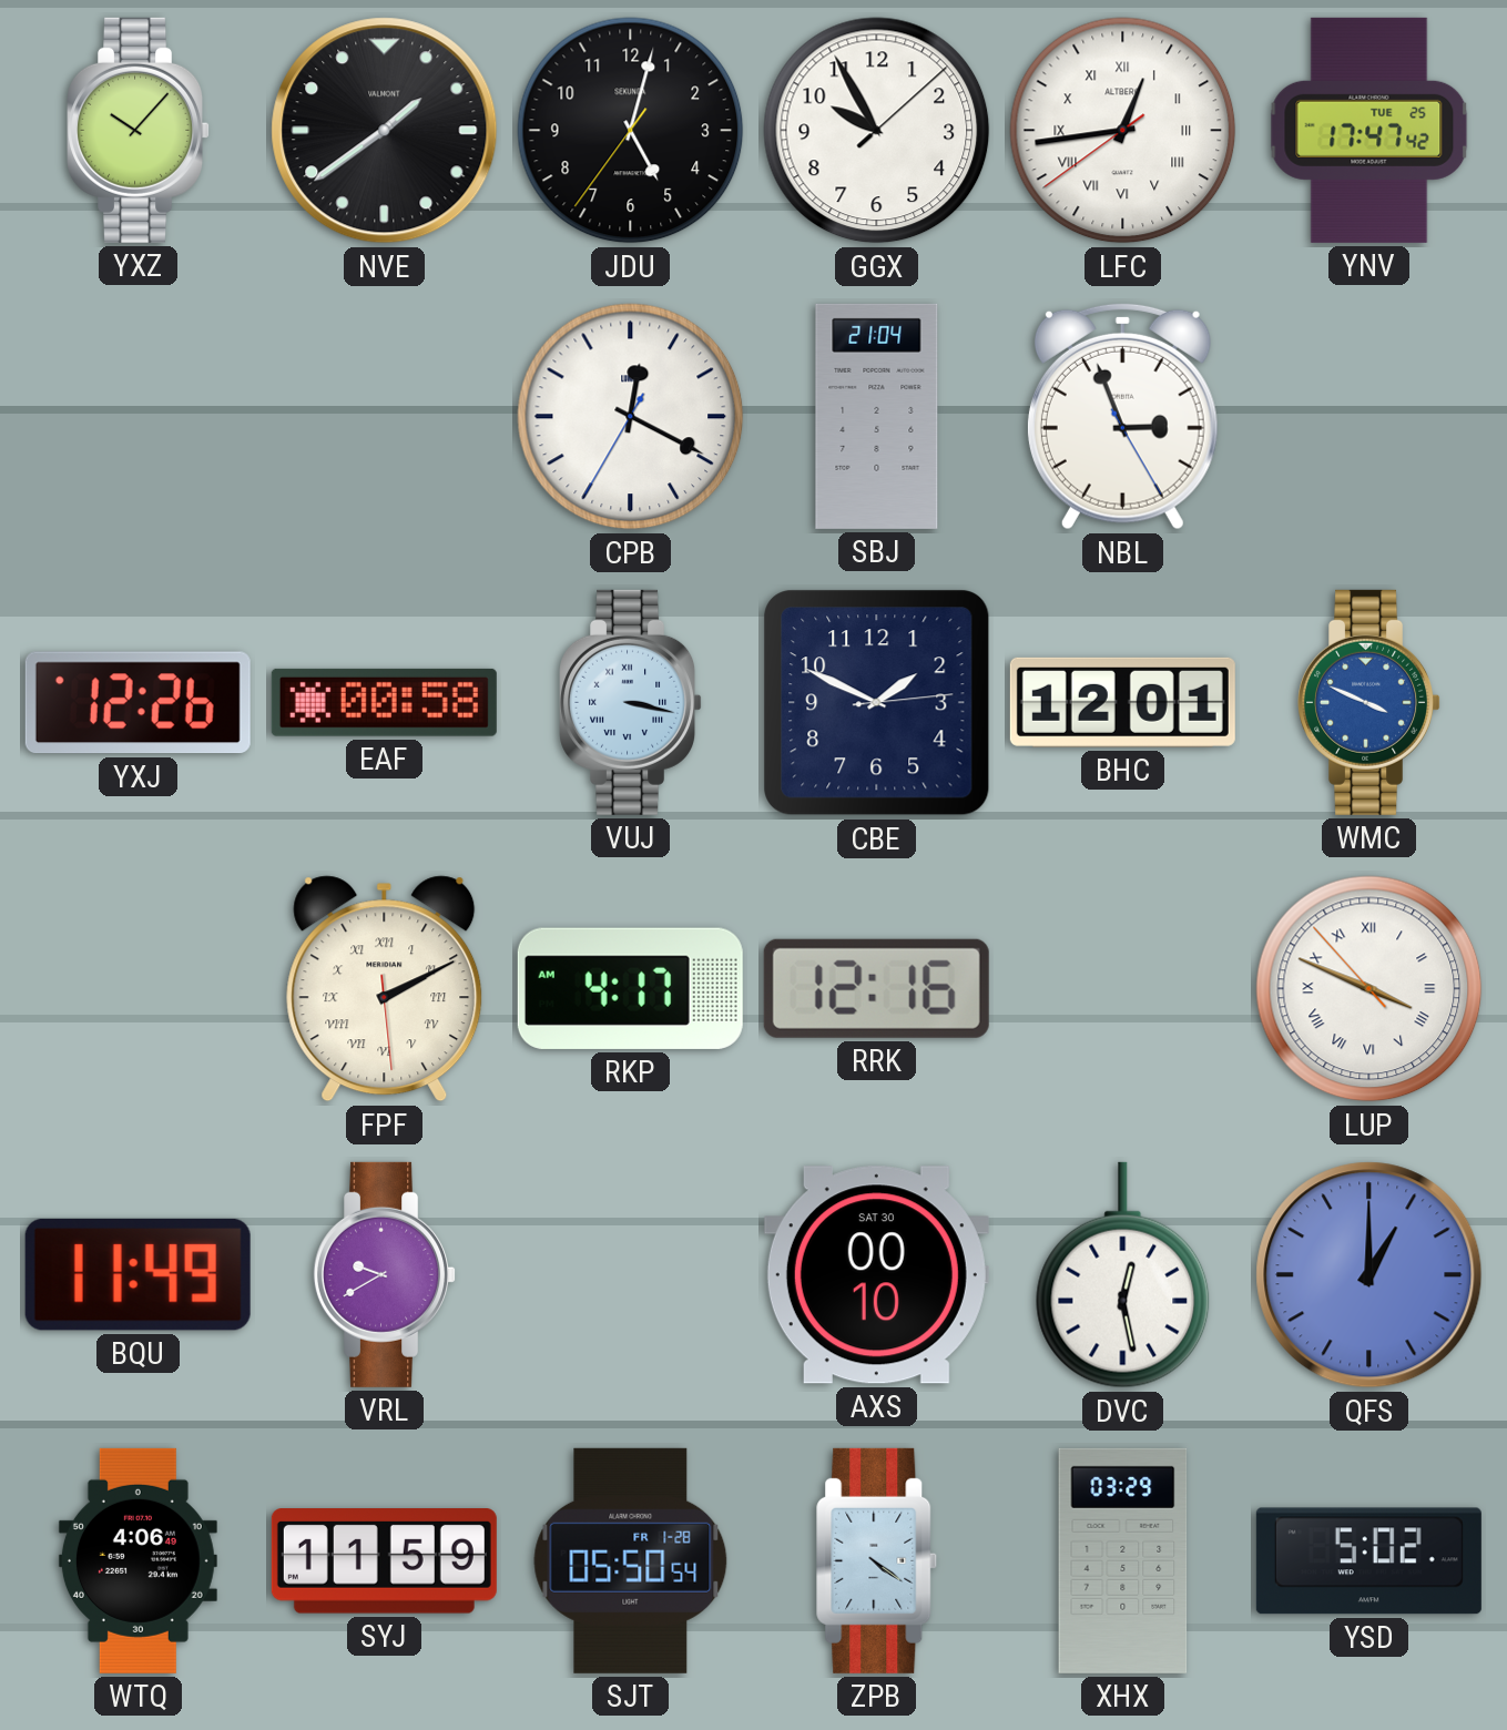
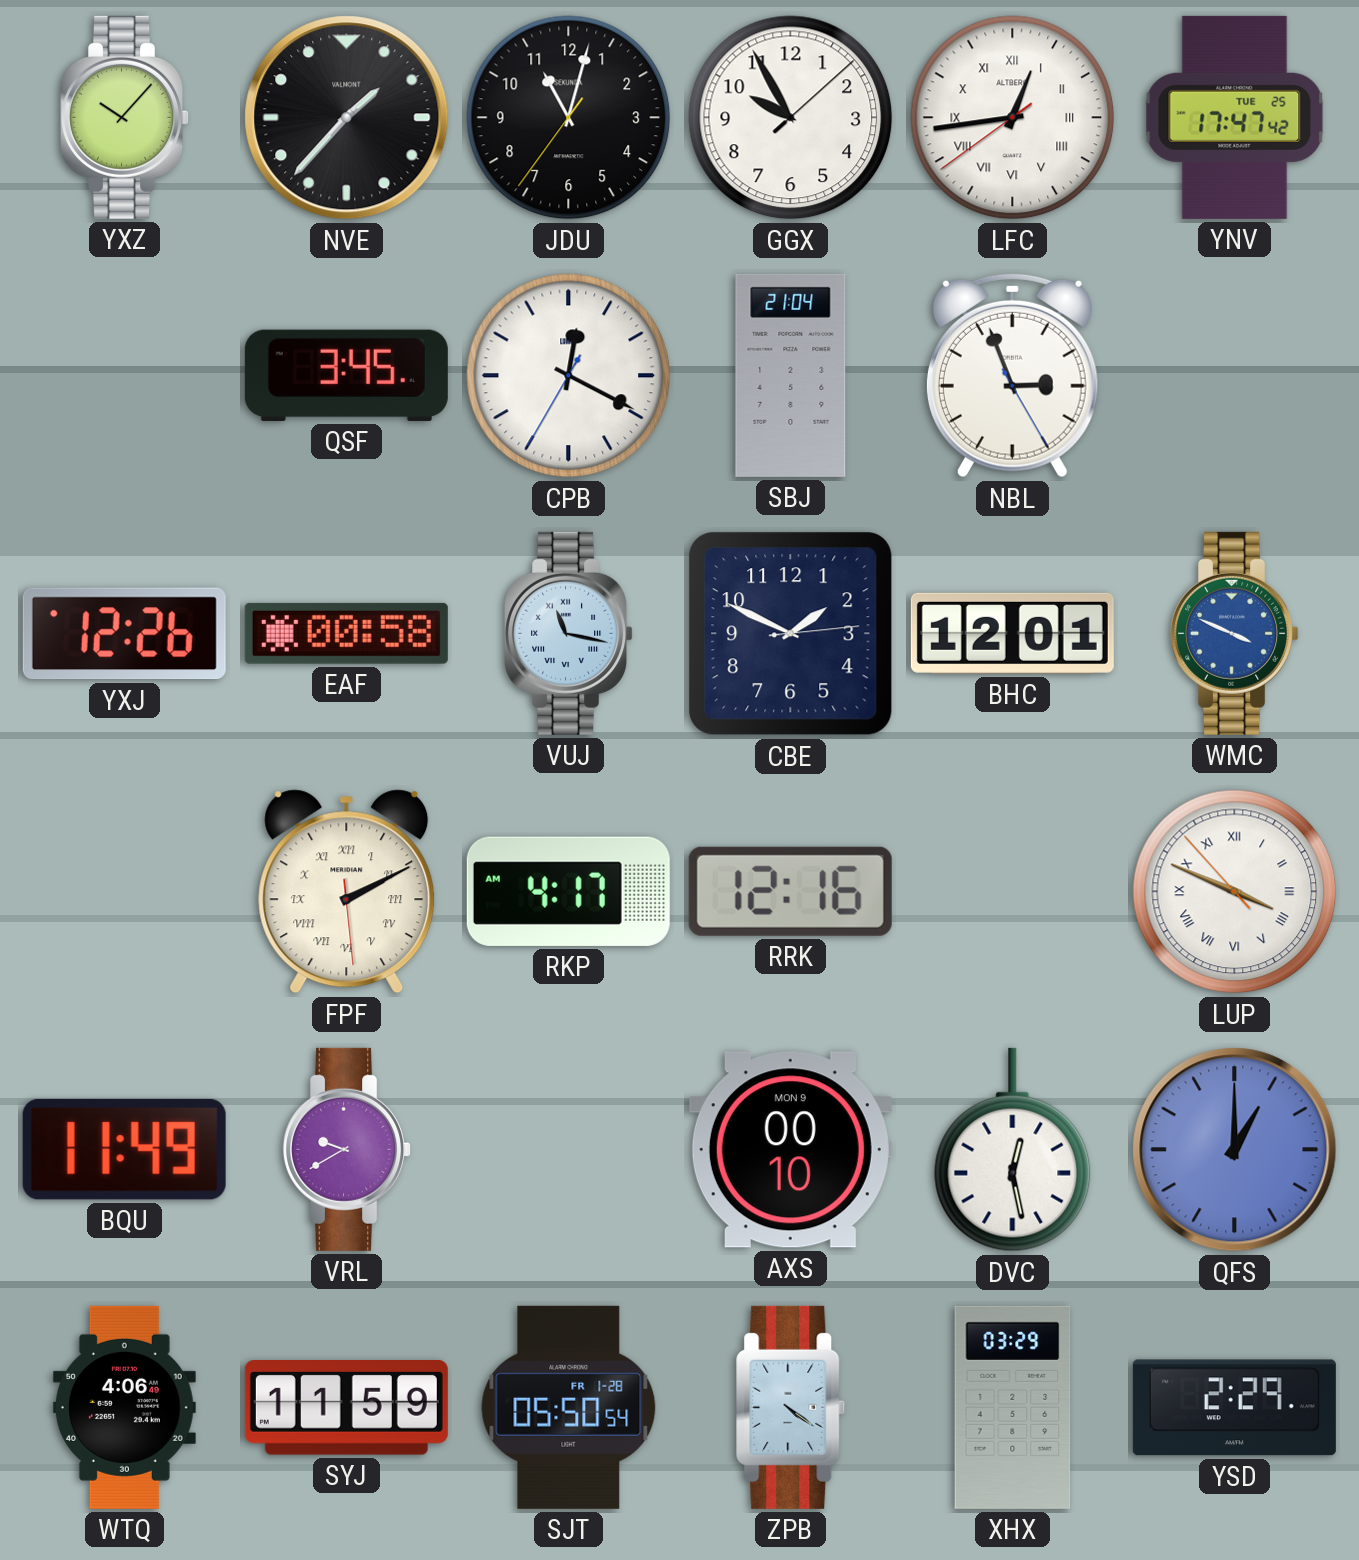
NVE: 1:39 -> 1:37 (347, 118)
JDU: 5:02 -> 11:02 (569, 118)
QSF: none -> 3:45 (346, 375)
VUJ: 3:17 -> 11:17 (569, 633)
AXS date: SAT 30 -> MON 9 (790, 1150)
YSD: 5:02 -> 2:29 (1234, 1408)
